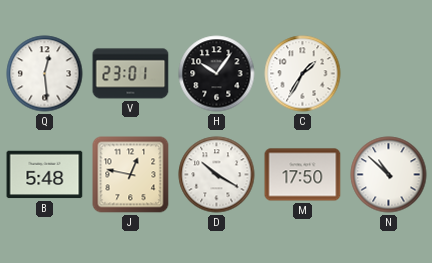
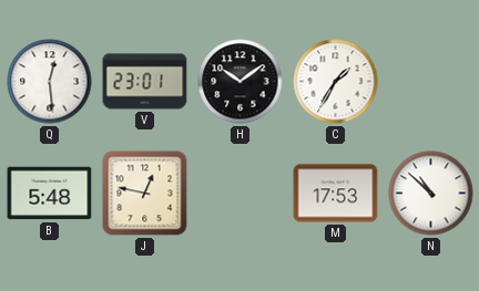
H: 10:06 -> 10:09 (241, 82)
D: 10:20 -> none (217, 175)
M: 17:50 -> 17:53 (336, 194)
